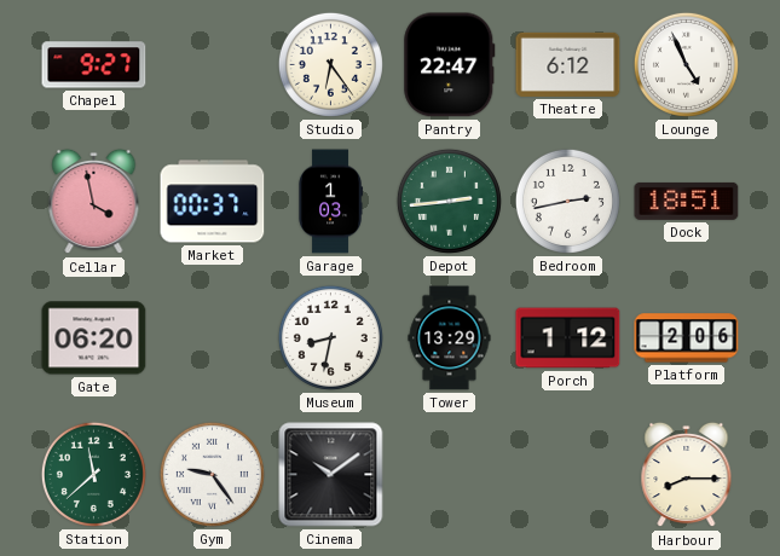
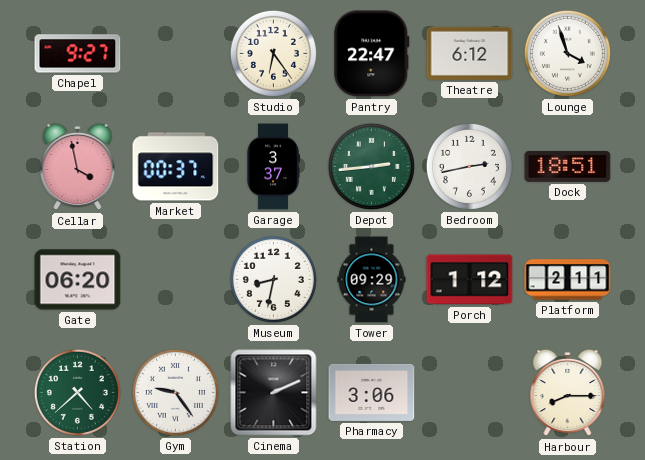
Lounge: 4:56 -> 3:57 (567, 53)
Garage: 1:03 -> 3:37 (273, 167)
Tower: 13:29 -> 09:29 (372, 280)
Platform: 2:06 -> 2:11 (568, 280)
Station: 11:38 -> 4:38 (77, 392)
Cinema: 10:09 -> 2:11 (274, 393)
Pharmacy: none -> 3:06 (372, 392)
